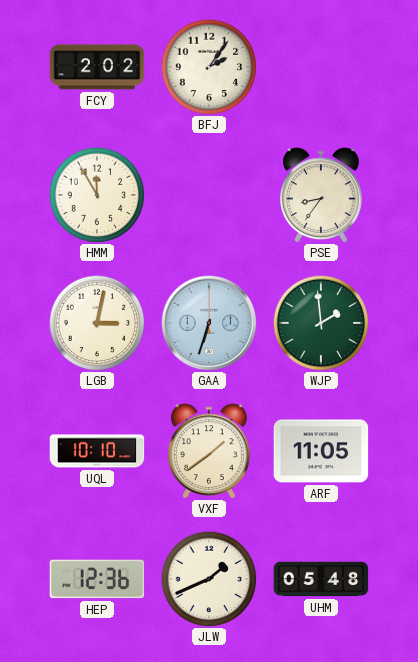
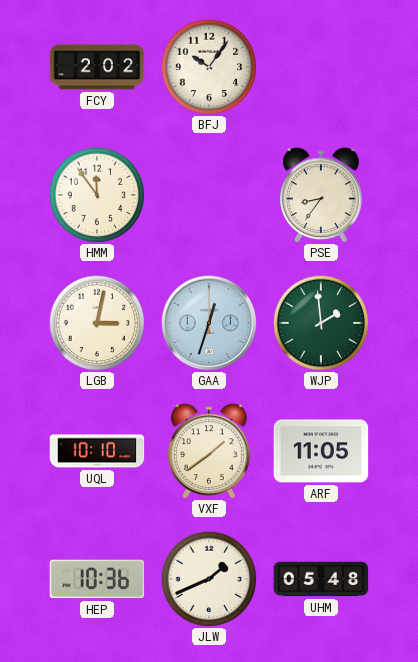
BFJ: 2:06 -> 10:06 (209, 67)
HMM: 11:55 -> 11:54 (97, 195)
GAA: 6:33 -> 12:33 (209, 323)
HEP: 12:36 -> 10:36 (97, 579)
